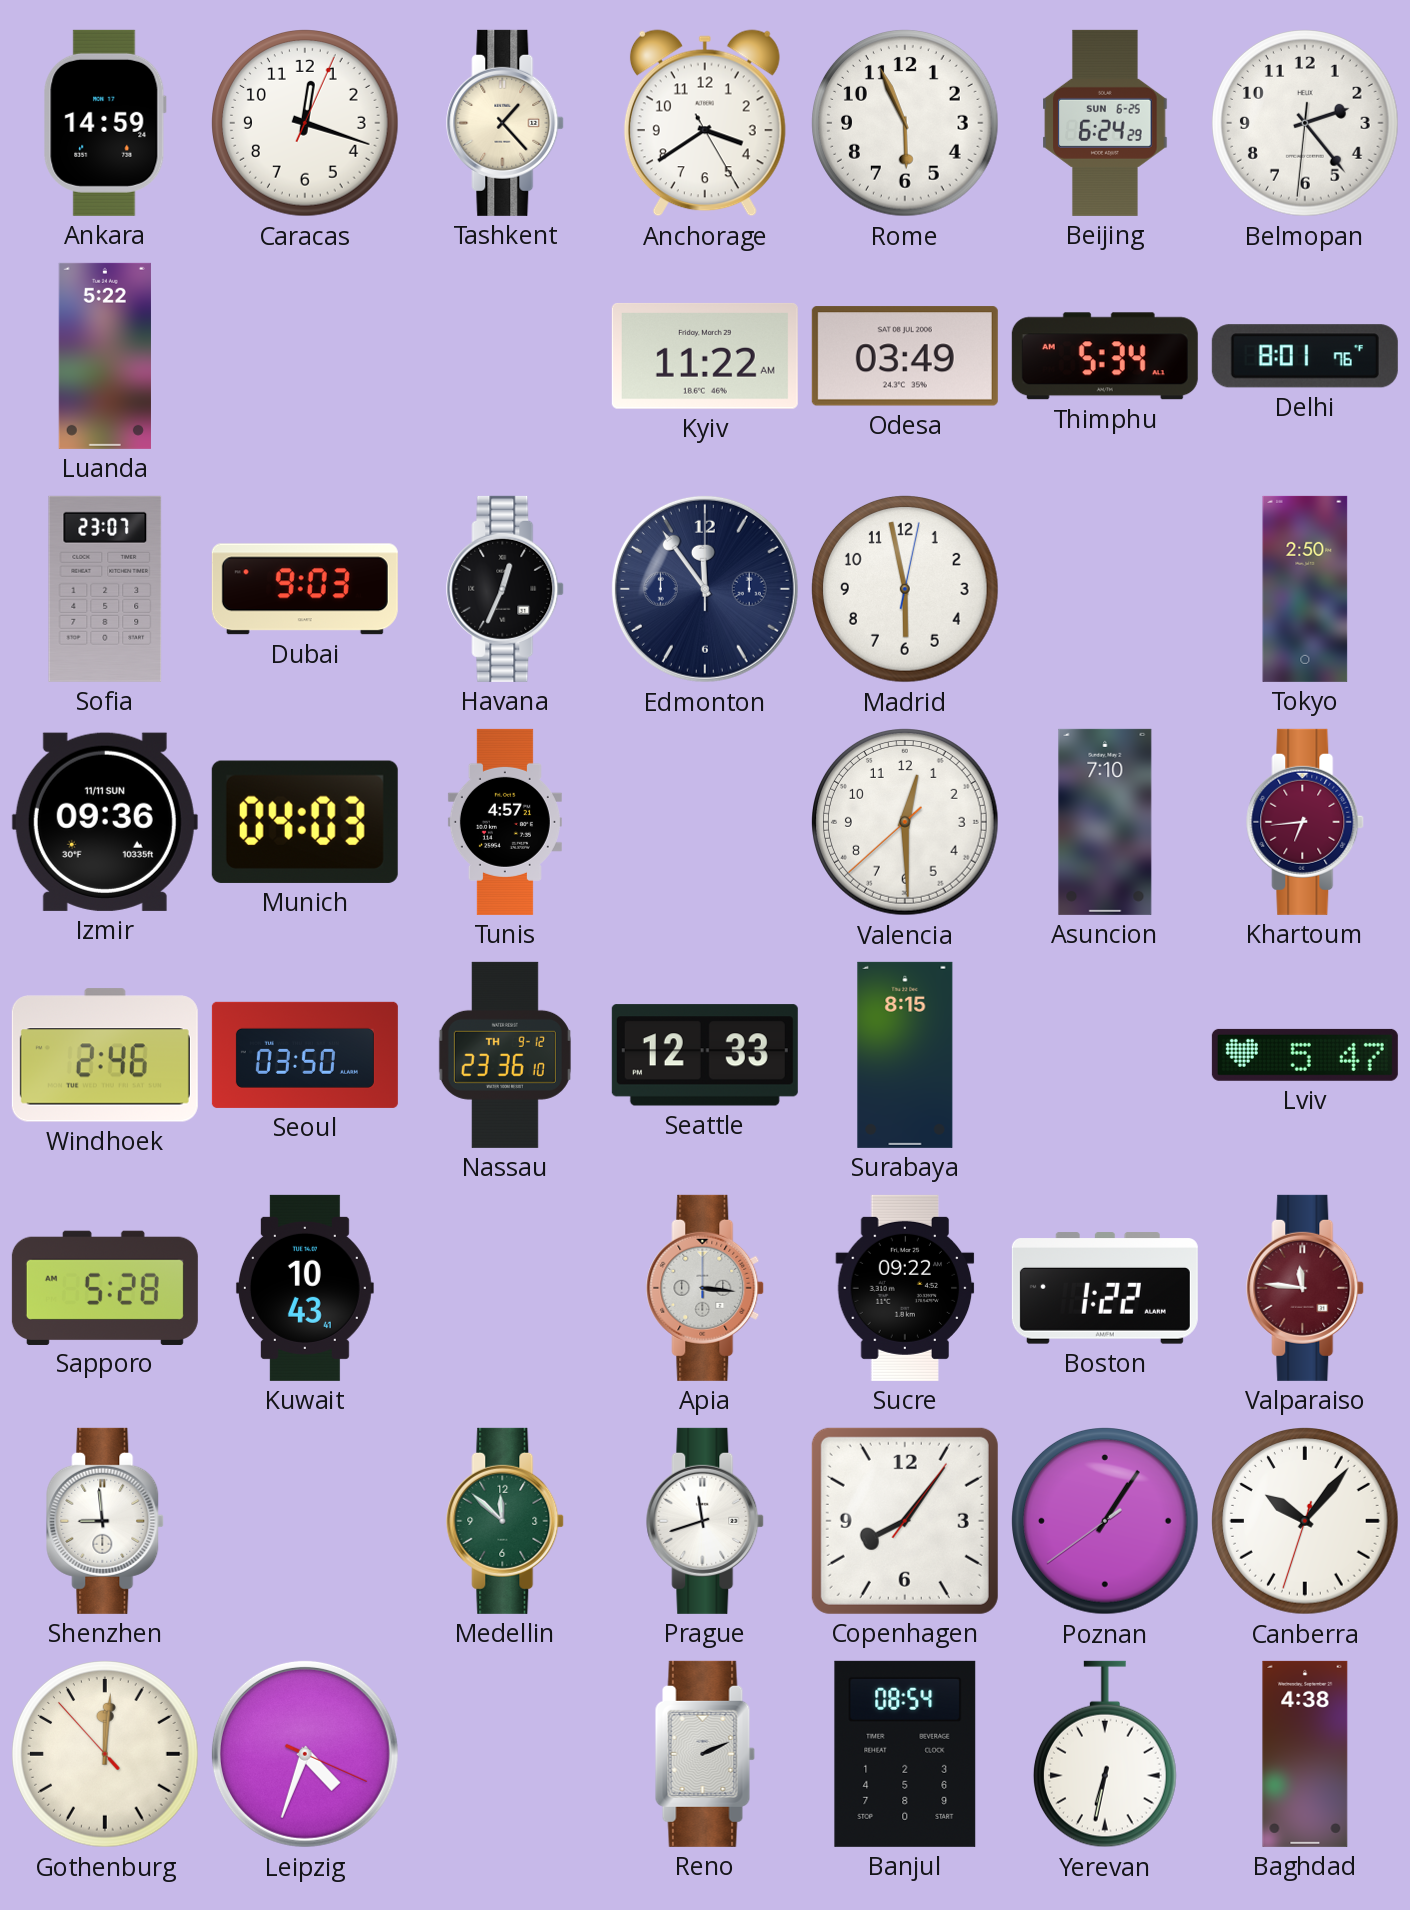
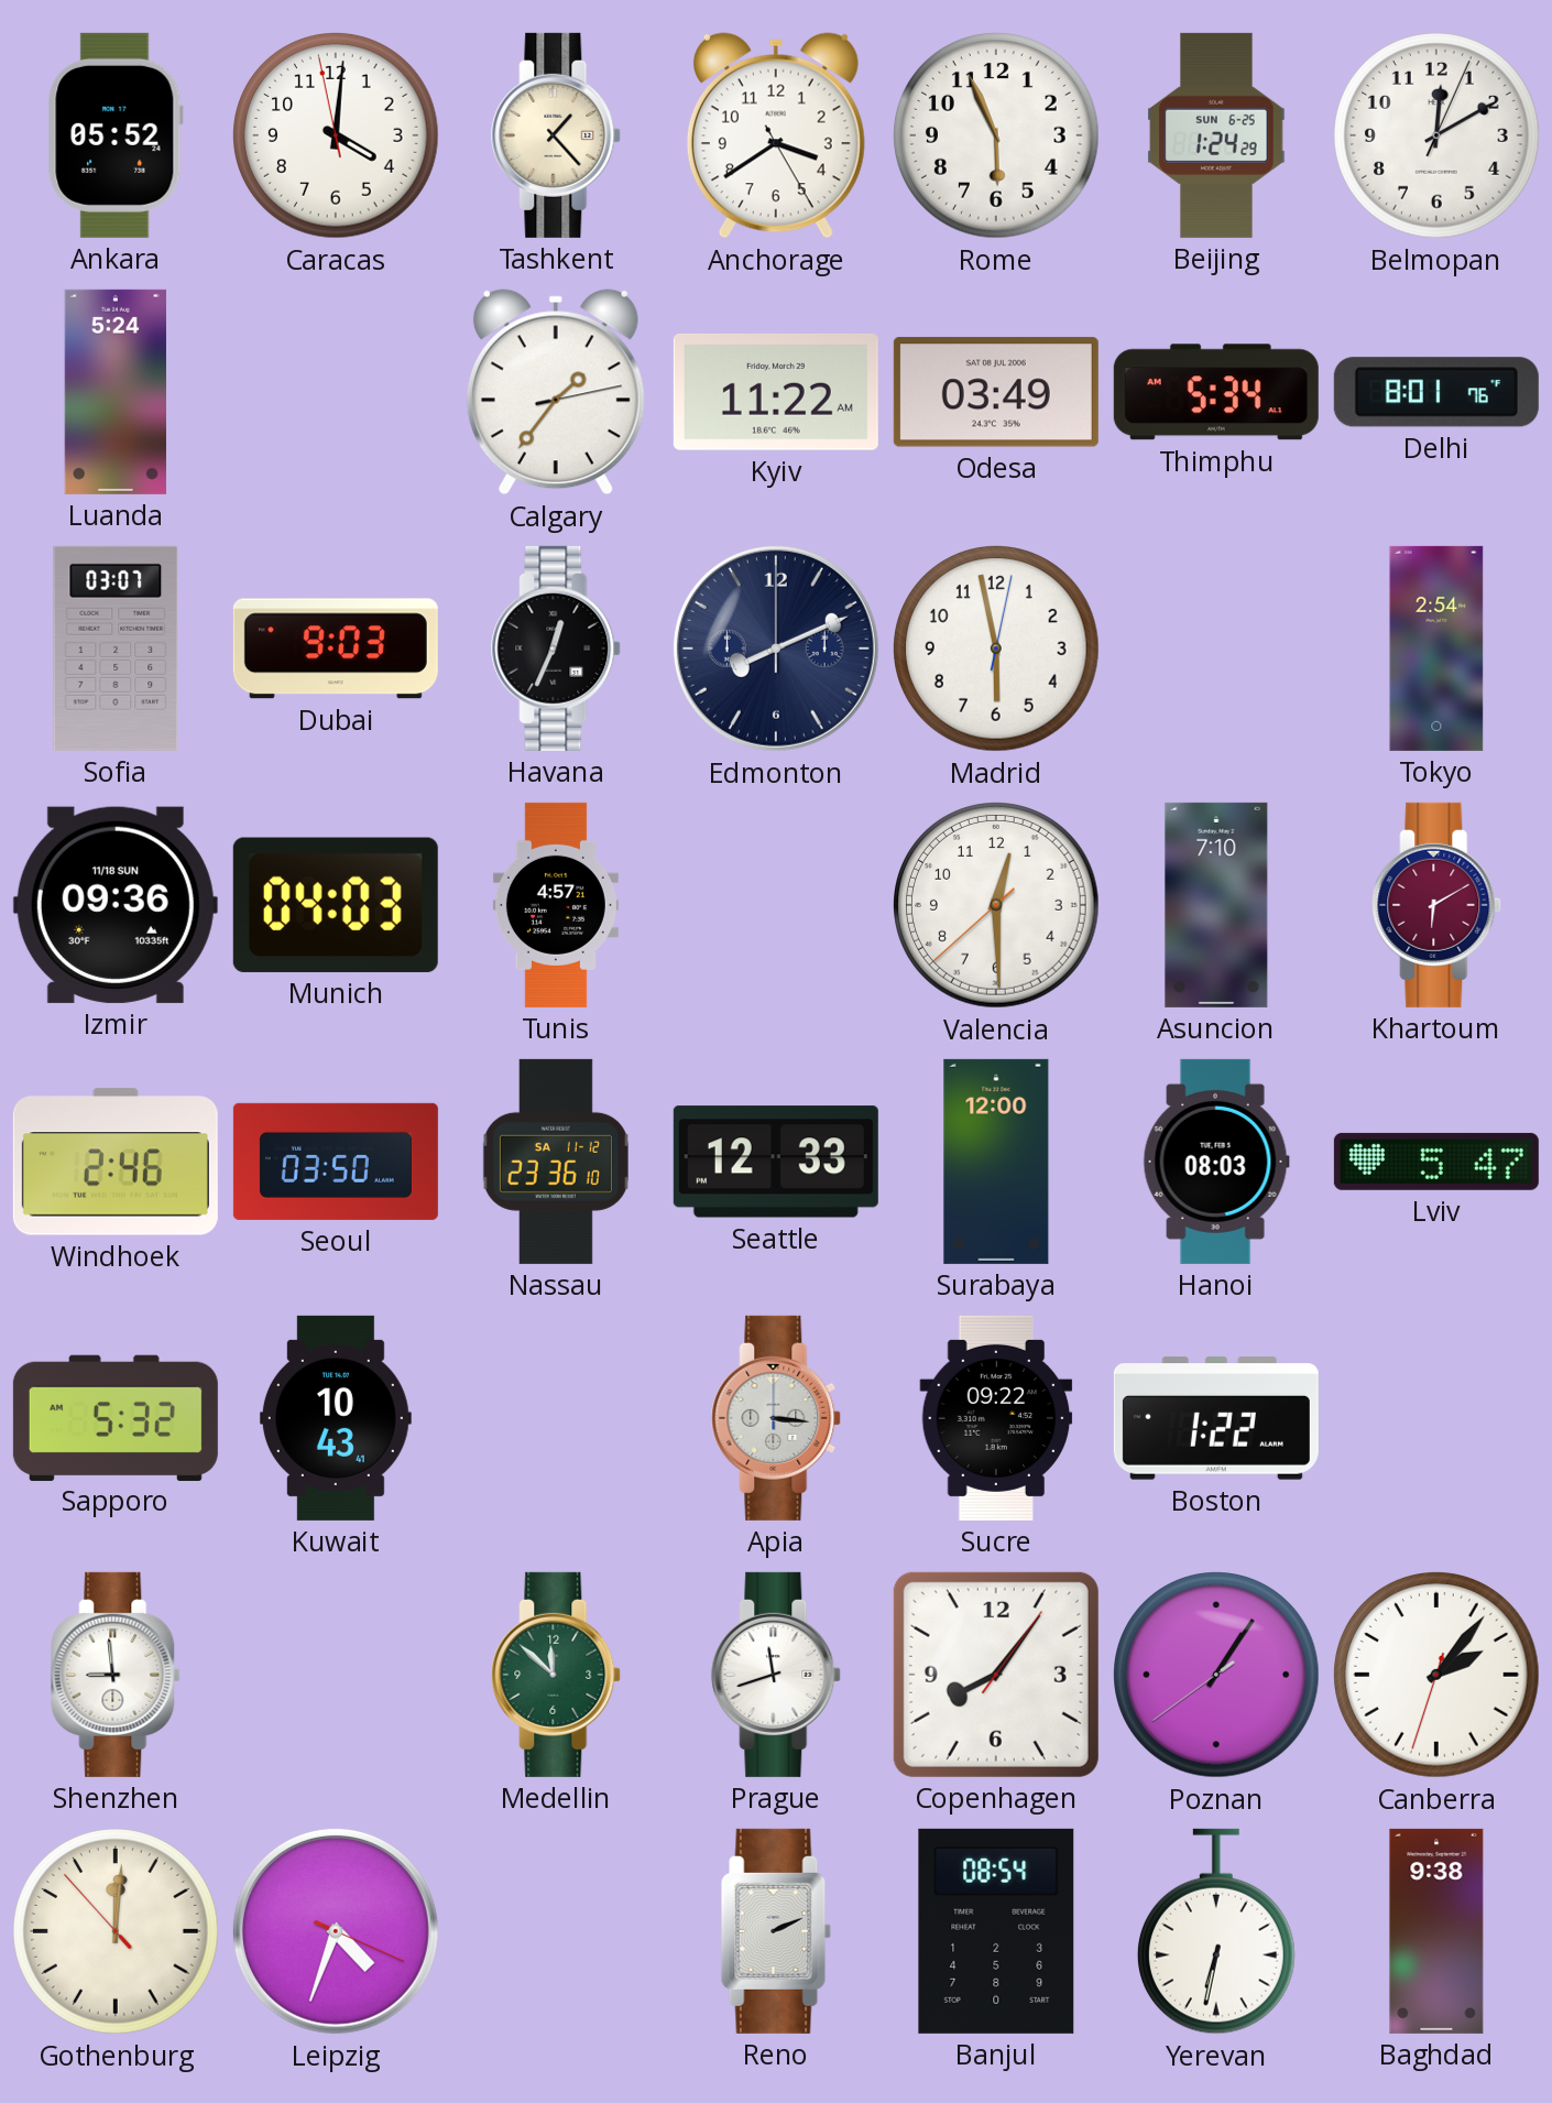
Ankara: 14:59 -> 05:52 (116, 135)
Caracas: 12:18 -> 4:00 (337, 137)
Beijing: 6:24 -> 1:24 (1216, 135)
Belmopan: 2:23 -> 12:10 (1438, 137)
Luanda: 5:22 -> 5:24 (116, 392)
Calgary: none -> 1:36 (556, 392)
Sofia: 23:07 -> 03:07 (116, 649)
Edmonton: 11:54 -> 8:11 (776, 649)
Tokyo: 2:50 -> 2:54 (1436, 649)
Izmir date: 11/11 SUN -> 11/18 SUN (116, 905)
Khartoum: 6:44 -> 6:10 (1438, 905)
Nassau date: TH 9-12 -> SA 11-12 (556, 1162)
Surabaya: 8:15 -> 12:00 (996, 1162)
Hanoi: none -> 08:03 (1216, 1162)
Sapporo: 5:28 -> 5:32 (116, 1417)
Valparaiso: 11:46 -> none (1306, 1288)
Canberra: 10:06 -> 2:06 (1438, 1676)
Baghdad: 4:38 -> 9:38 (1436, 1931)
